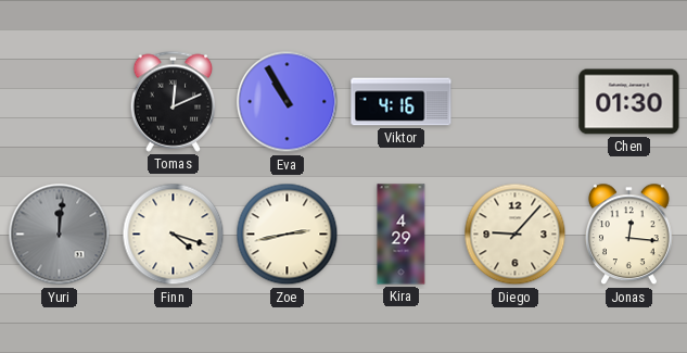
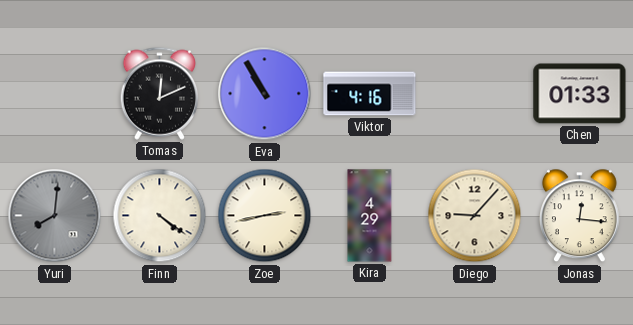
Chen: 01:30 -> 01:33 (580, 94)
Yuri: 12:01 -> 8:01 (55, 216)
Finn: 4:18 -> 4:21 (160, 216)
